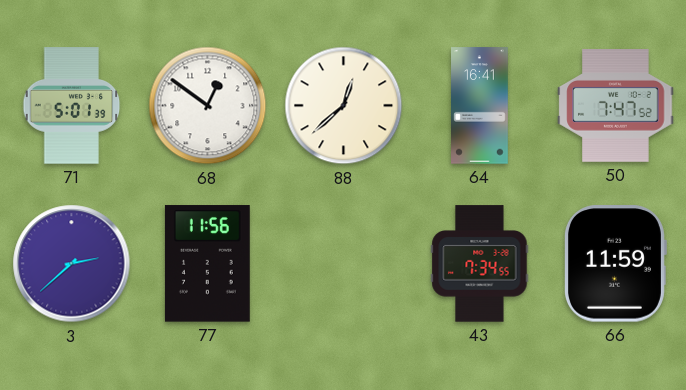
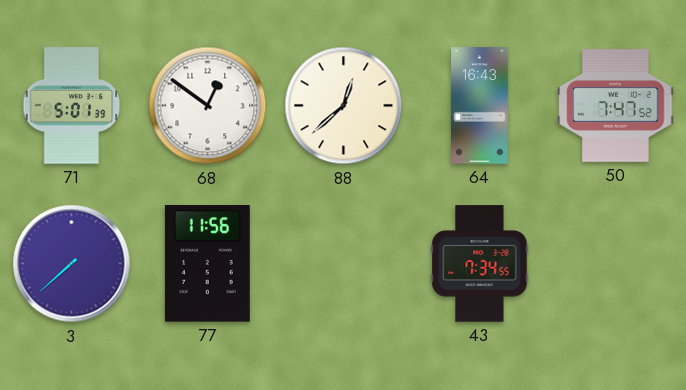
64: 16:41 -> 16:43 (480, 106)
3: 2:38 -> 7:38 (72, 264)
66: 11:59 -> none (616, 264)
